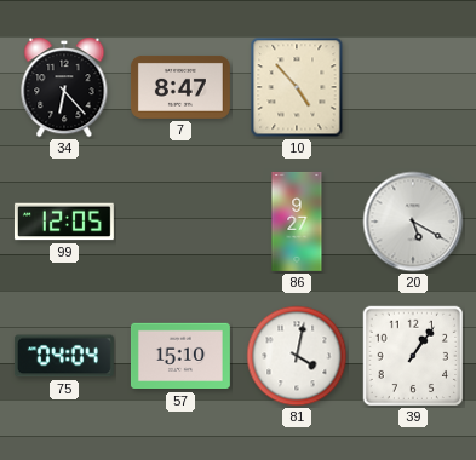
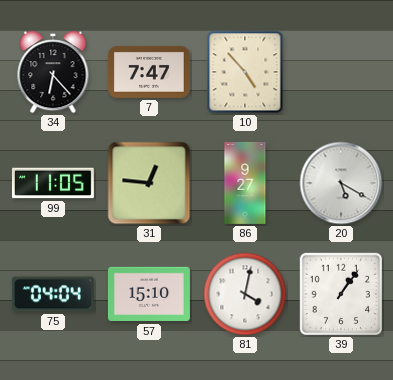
7: 8:47 -> 7:47 (149, 72)
99: 12:05 -> 11:05 (53, 183)
31: none -> 12:46 (149, 183)
